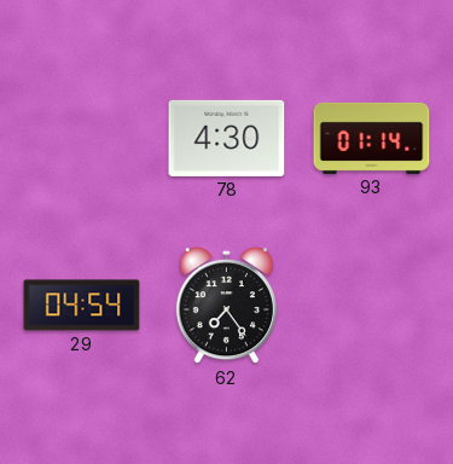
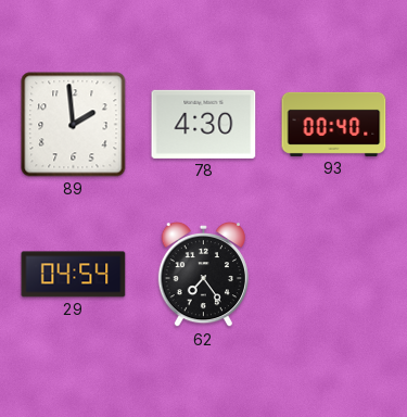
89: none -> 1:59 (74, 125)
93: 01:14 -> 00:40 (334, 124)
